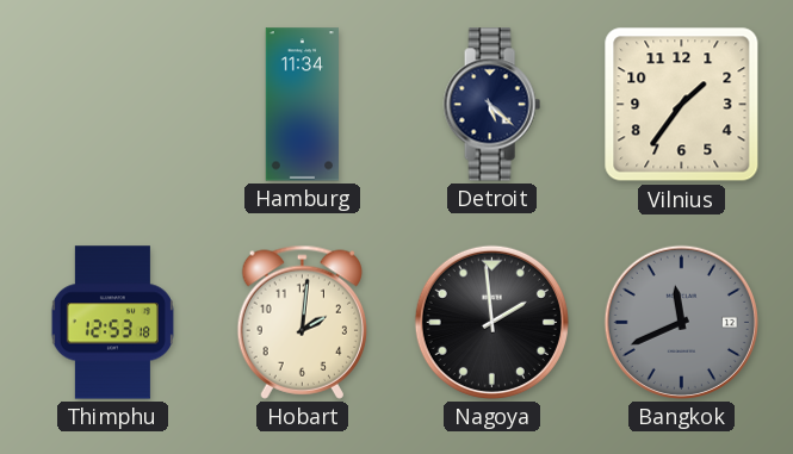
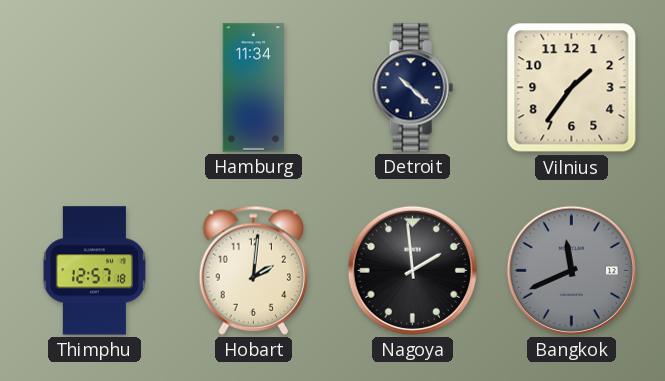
Detroit: 5:22 -> 10:22 (412, 88)
Thimphu: 12:53 -> 12:57 (94, 271)
